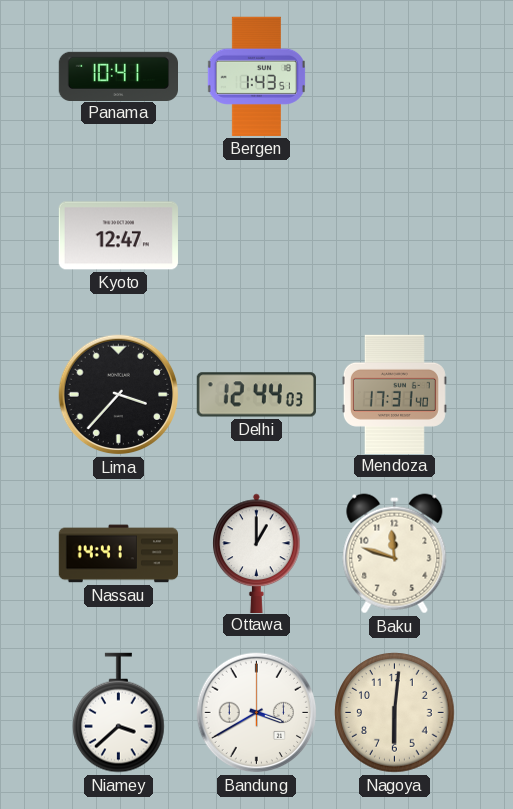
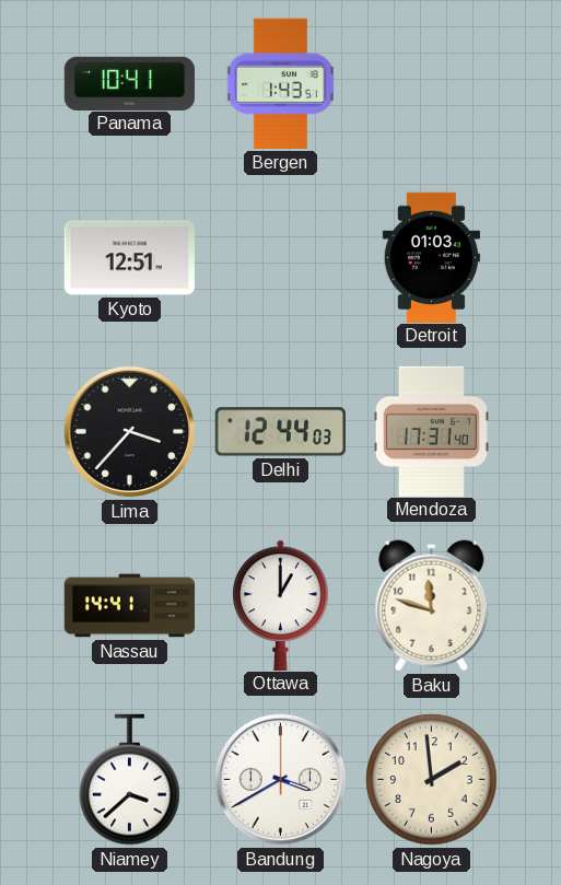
Kyoto: 12:47 -> 12:51 (129, 258)
Detroit: none -> 01:03 (431, 257)
Nagoya: 6:01 -> 1:59 (432, 780)
